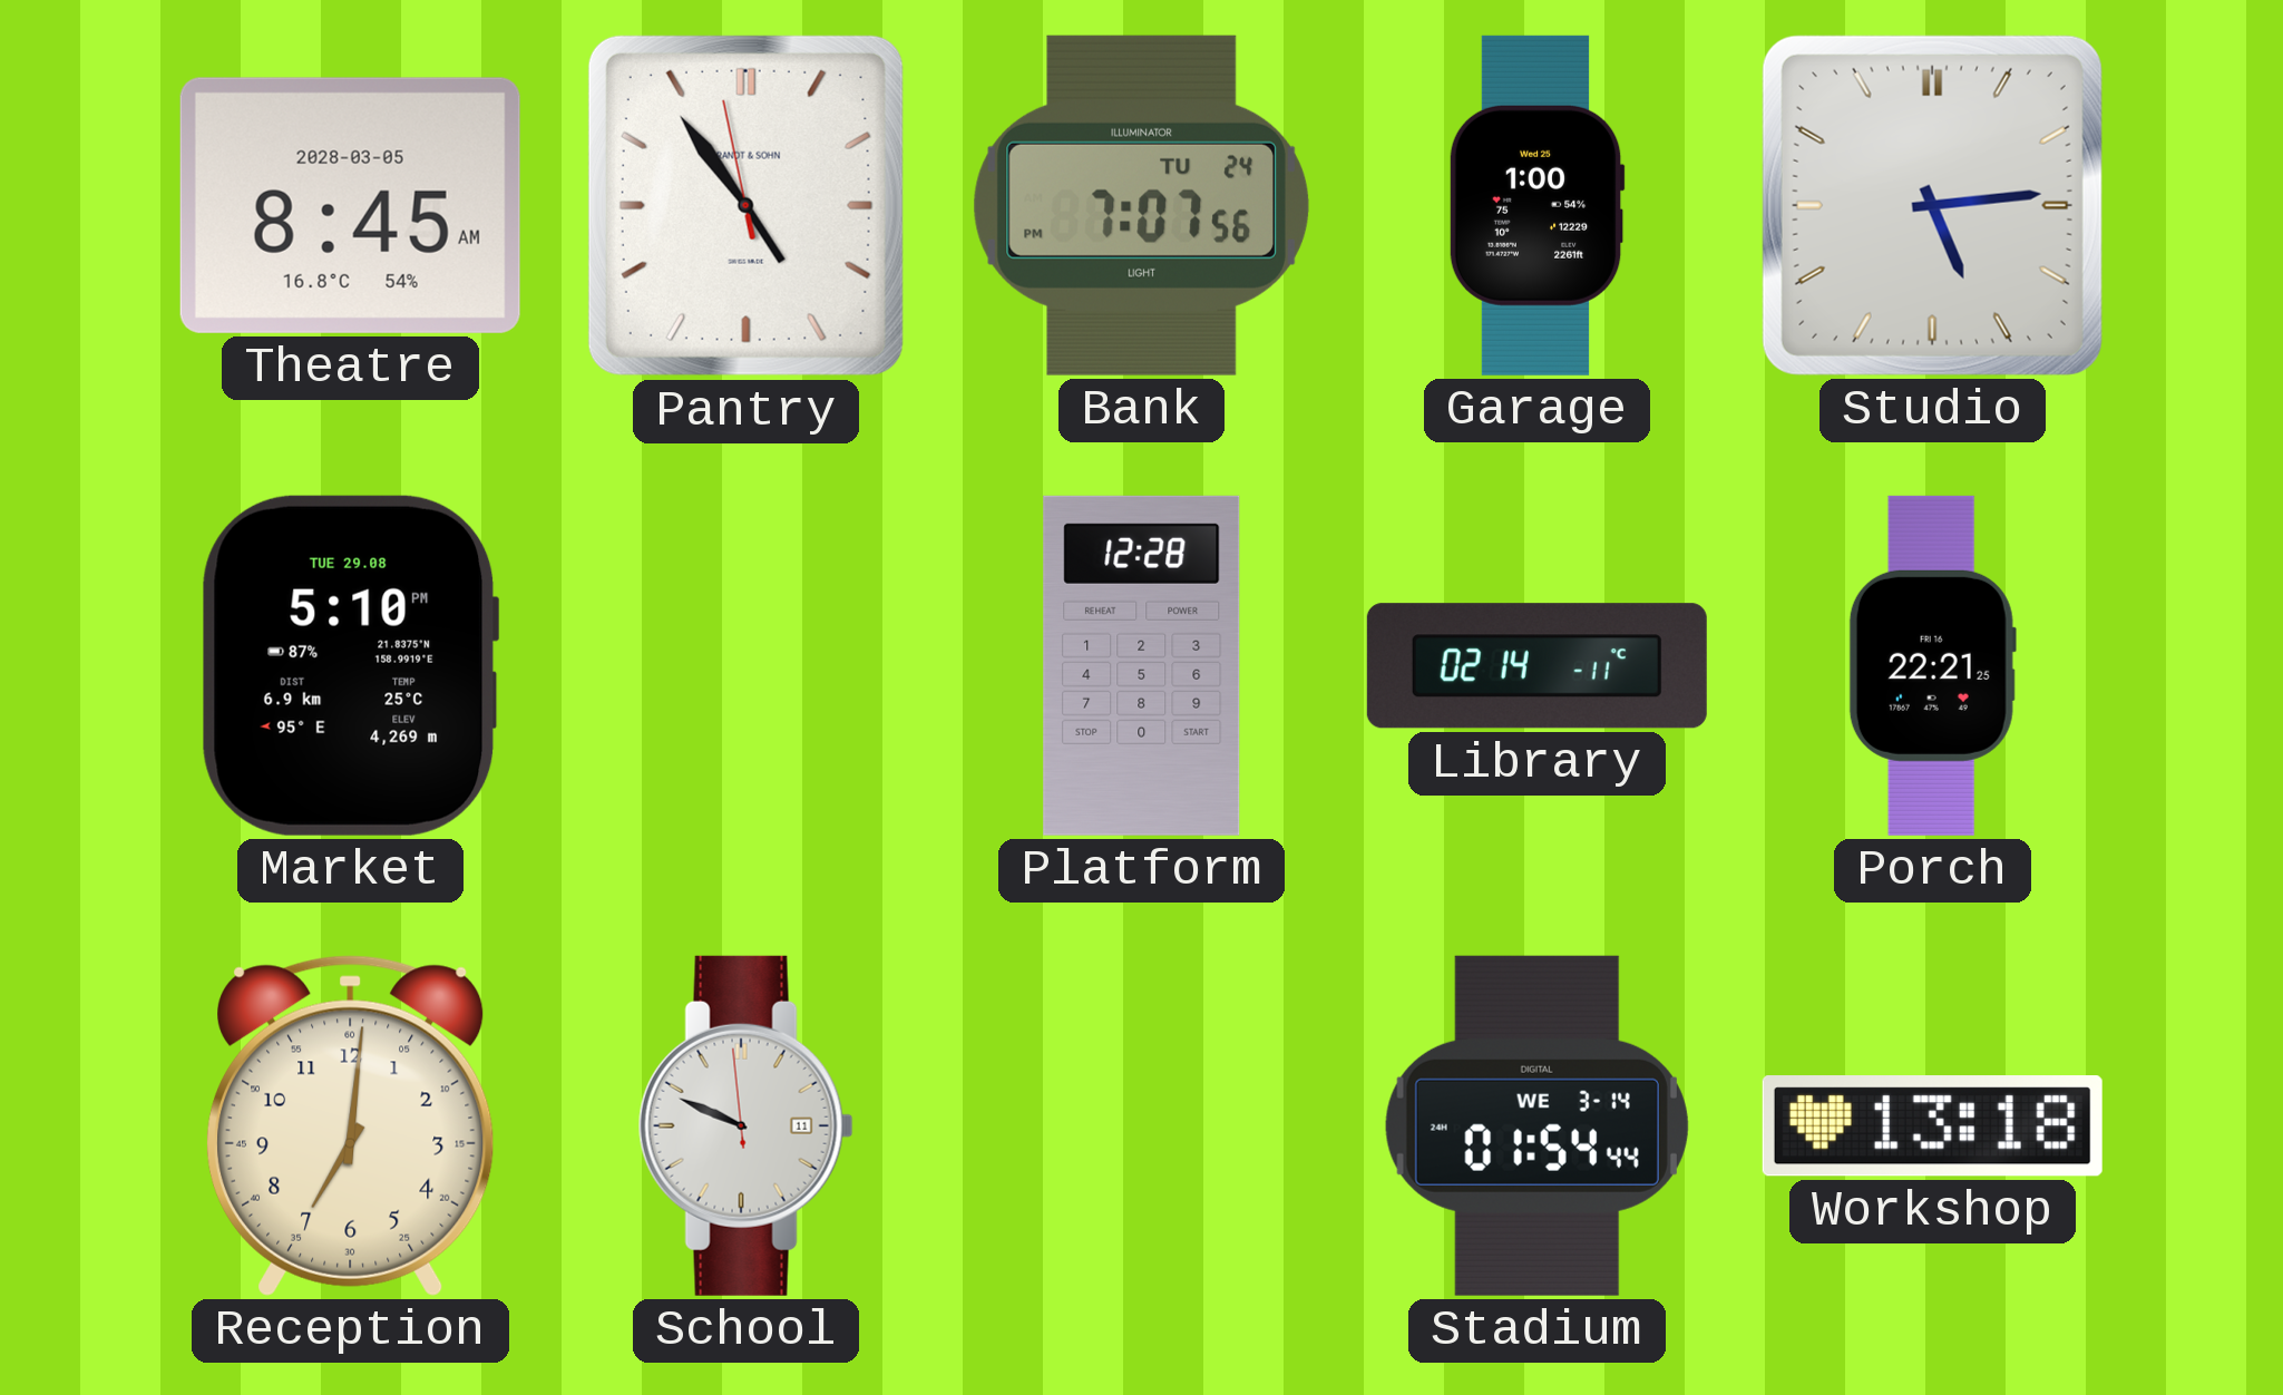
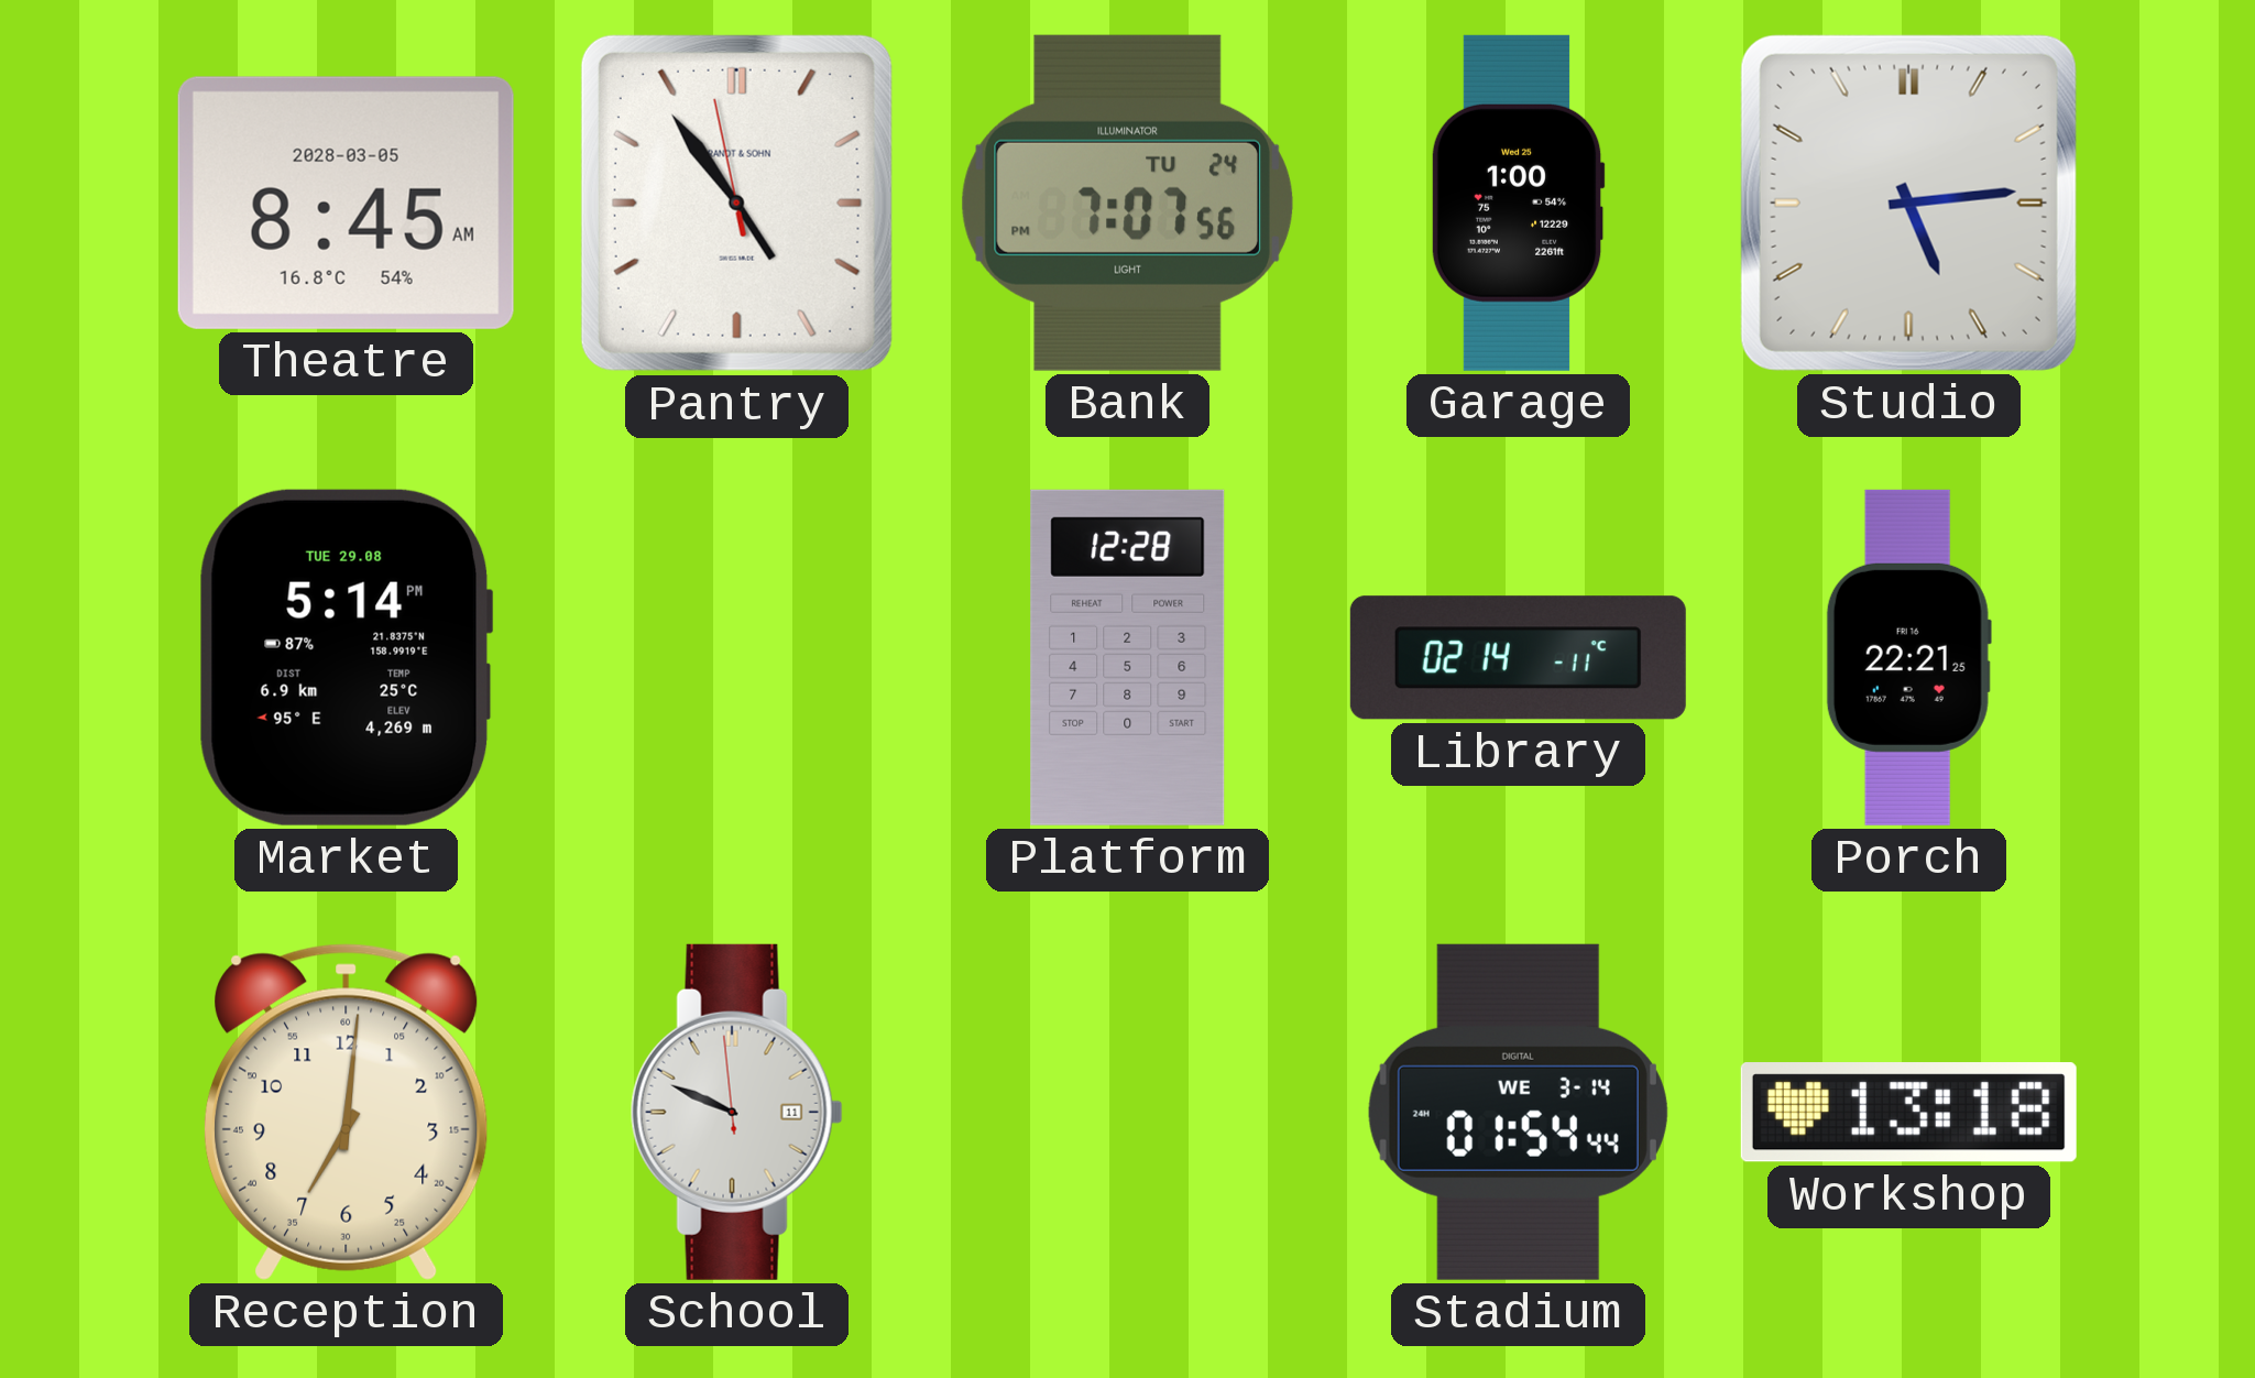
Market: 5:10 -> 5:14 (346, 657)
